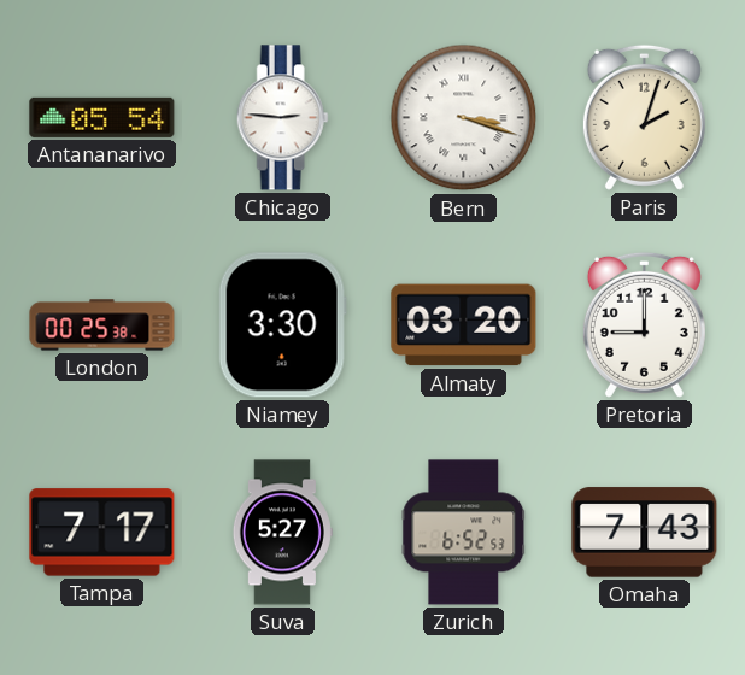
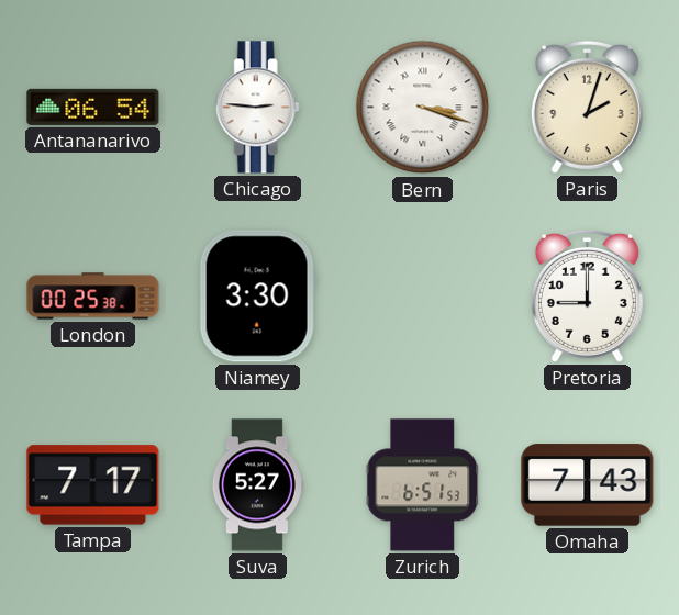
Antananarivo: 05:54 -> 06:54 (93, 107)
Almaty: 03:20 -> none (464, 325)
Zurich: 6:52 -> 6:51 (423, 485)
